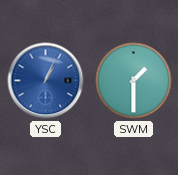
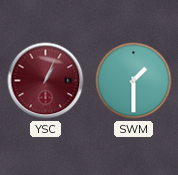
YSC dial: blue -> burgundy (46, 81)
